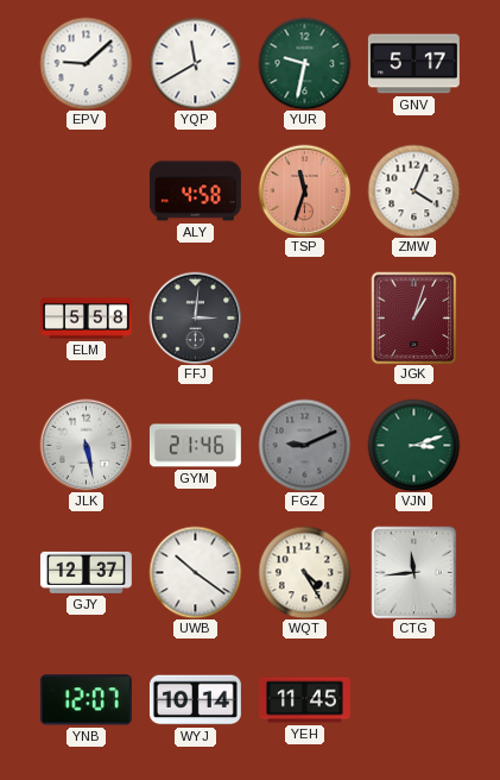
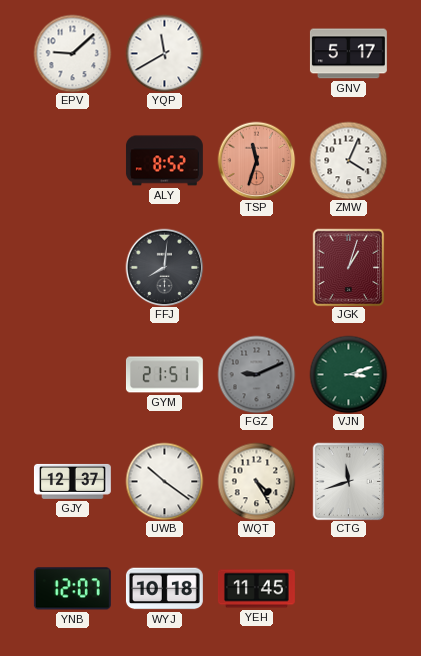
YUR: 9:32 -> none (304, 63)
ALY: 4:58 -> 8:52 (164, 161)
ELM: 5:58 -> none (87, 319)
FFJ: 3:01 -> 8:01 (164, 267)
JLK: 5:28 -> none (86, 445)
GYM: 21:46 -> 21:51 (164, 375)
CTG: 11:44 -> 11:42 (349, 481)
WYJ: 10:14 -> 10:18 (164, 589)
